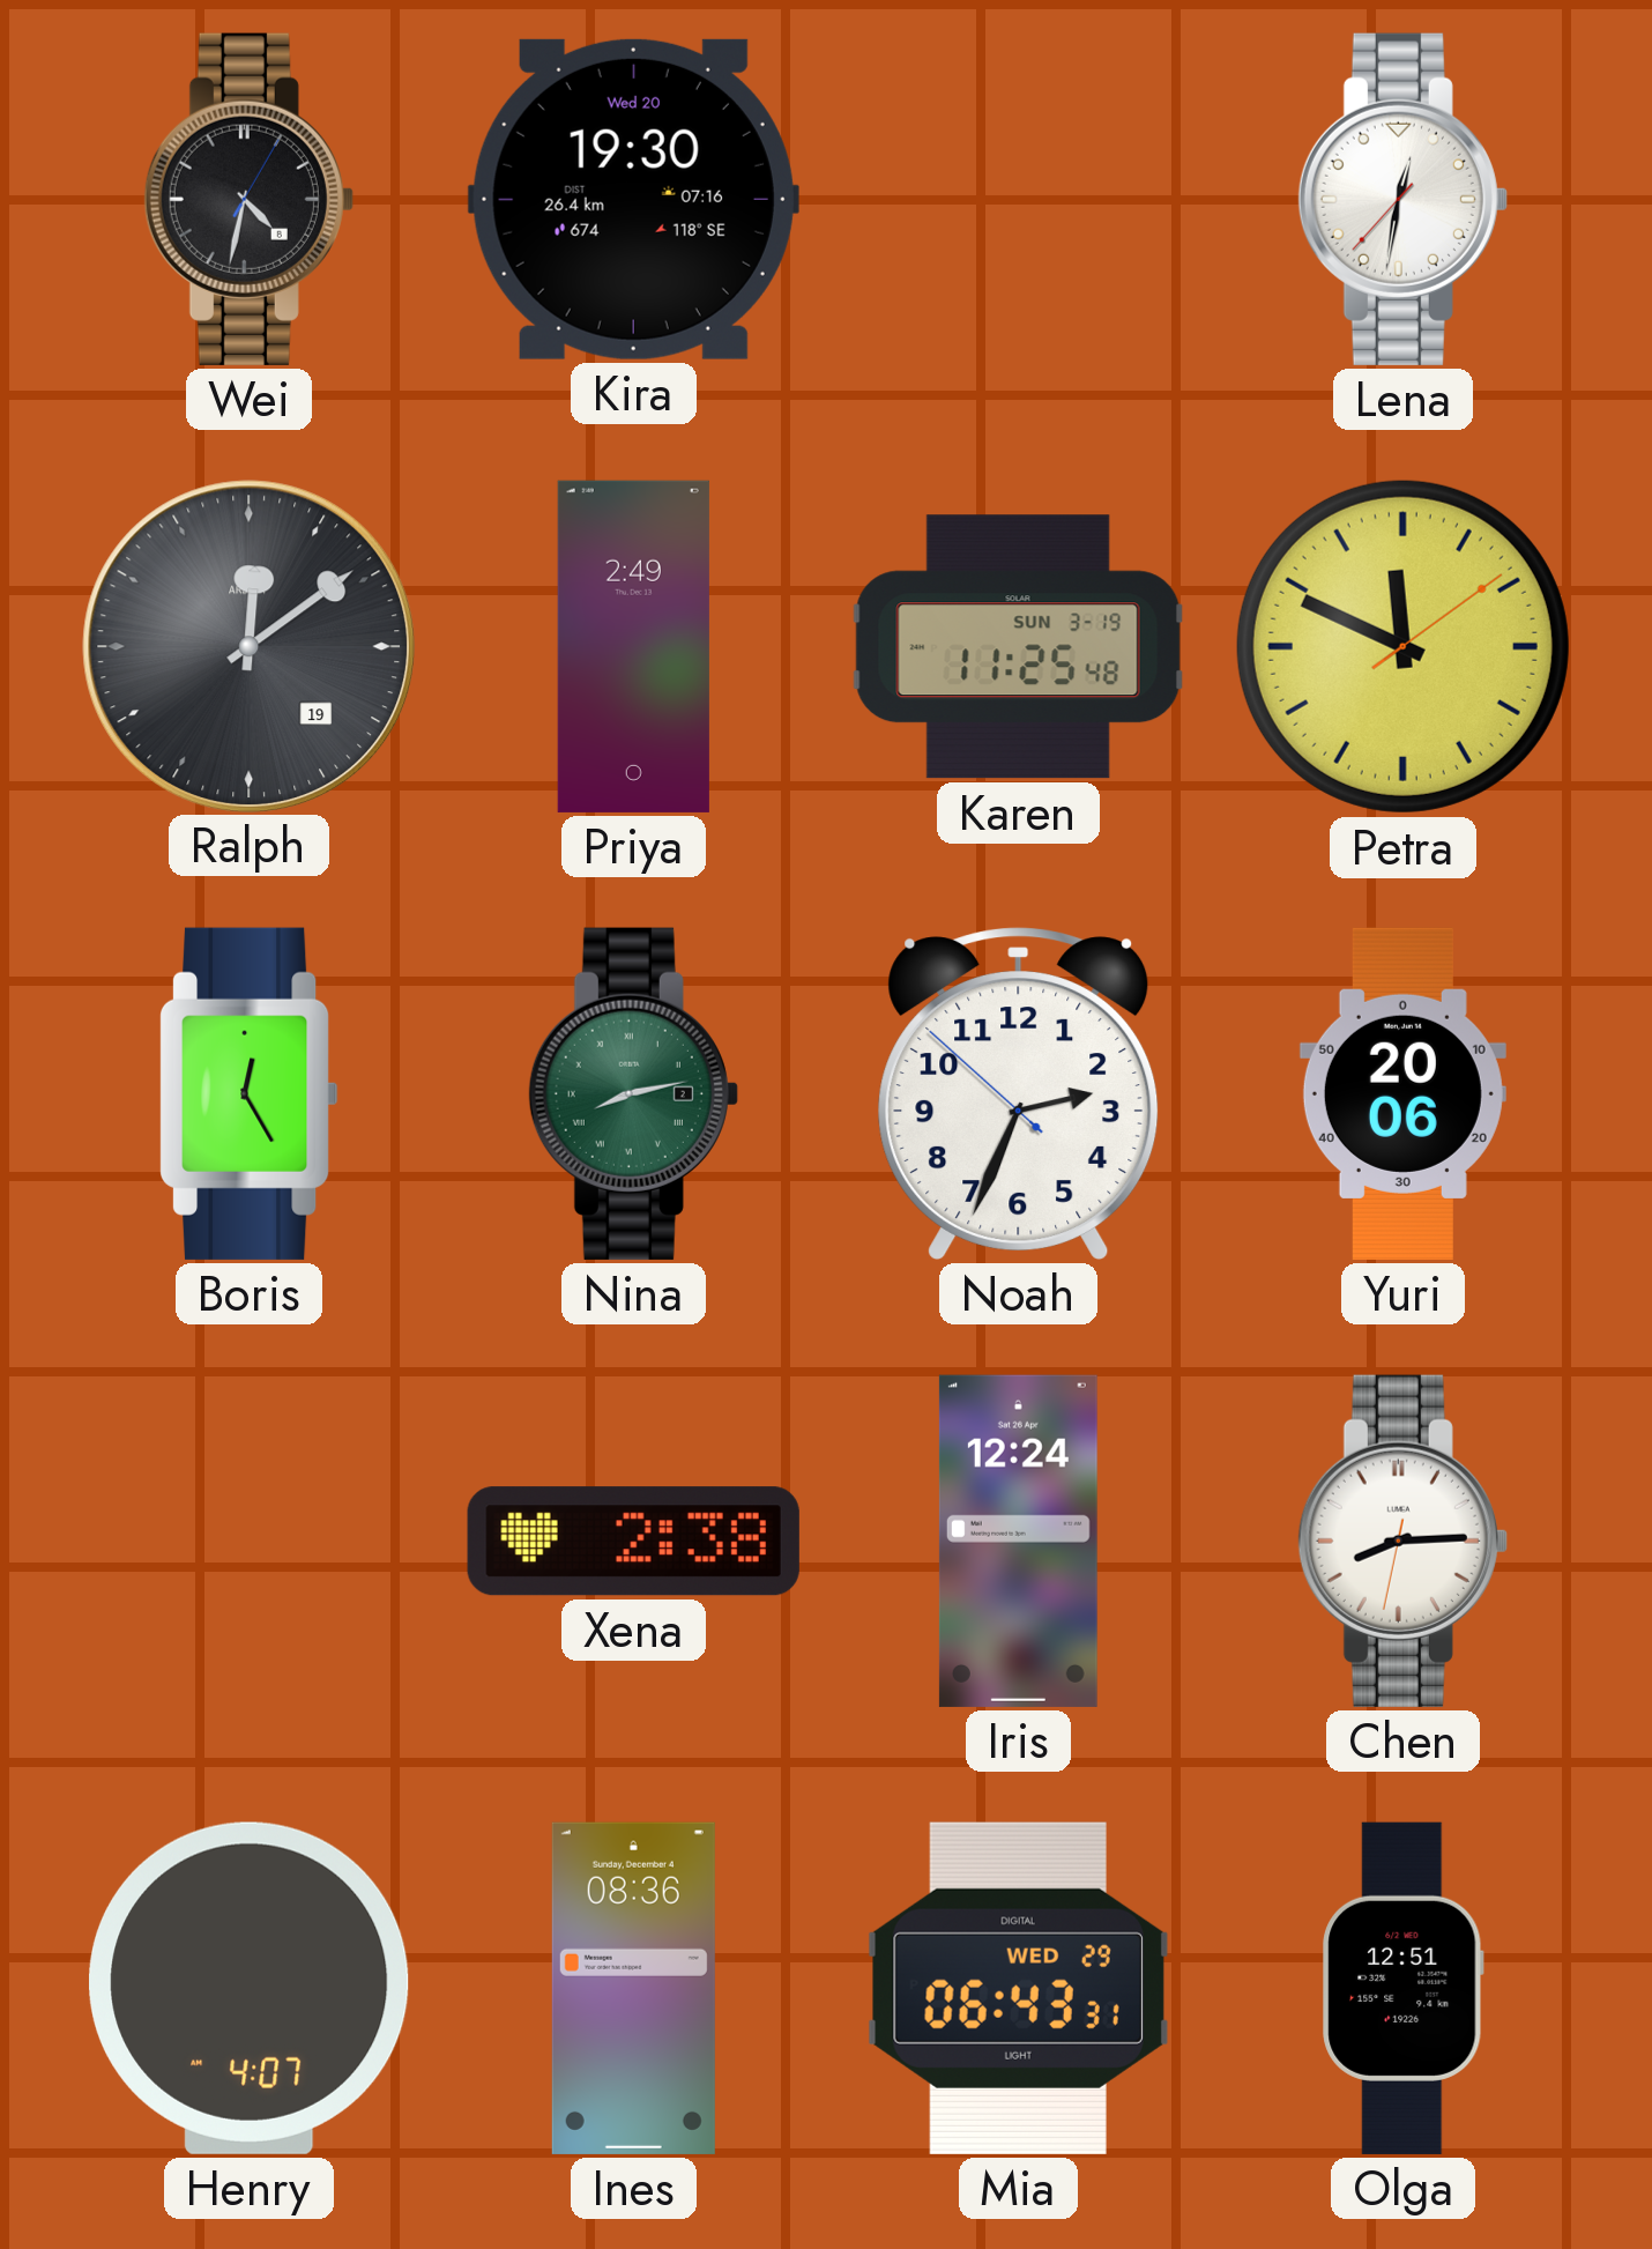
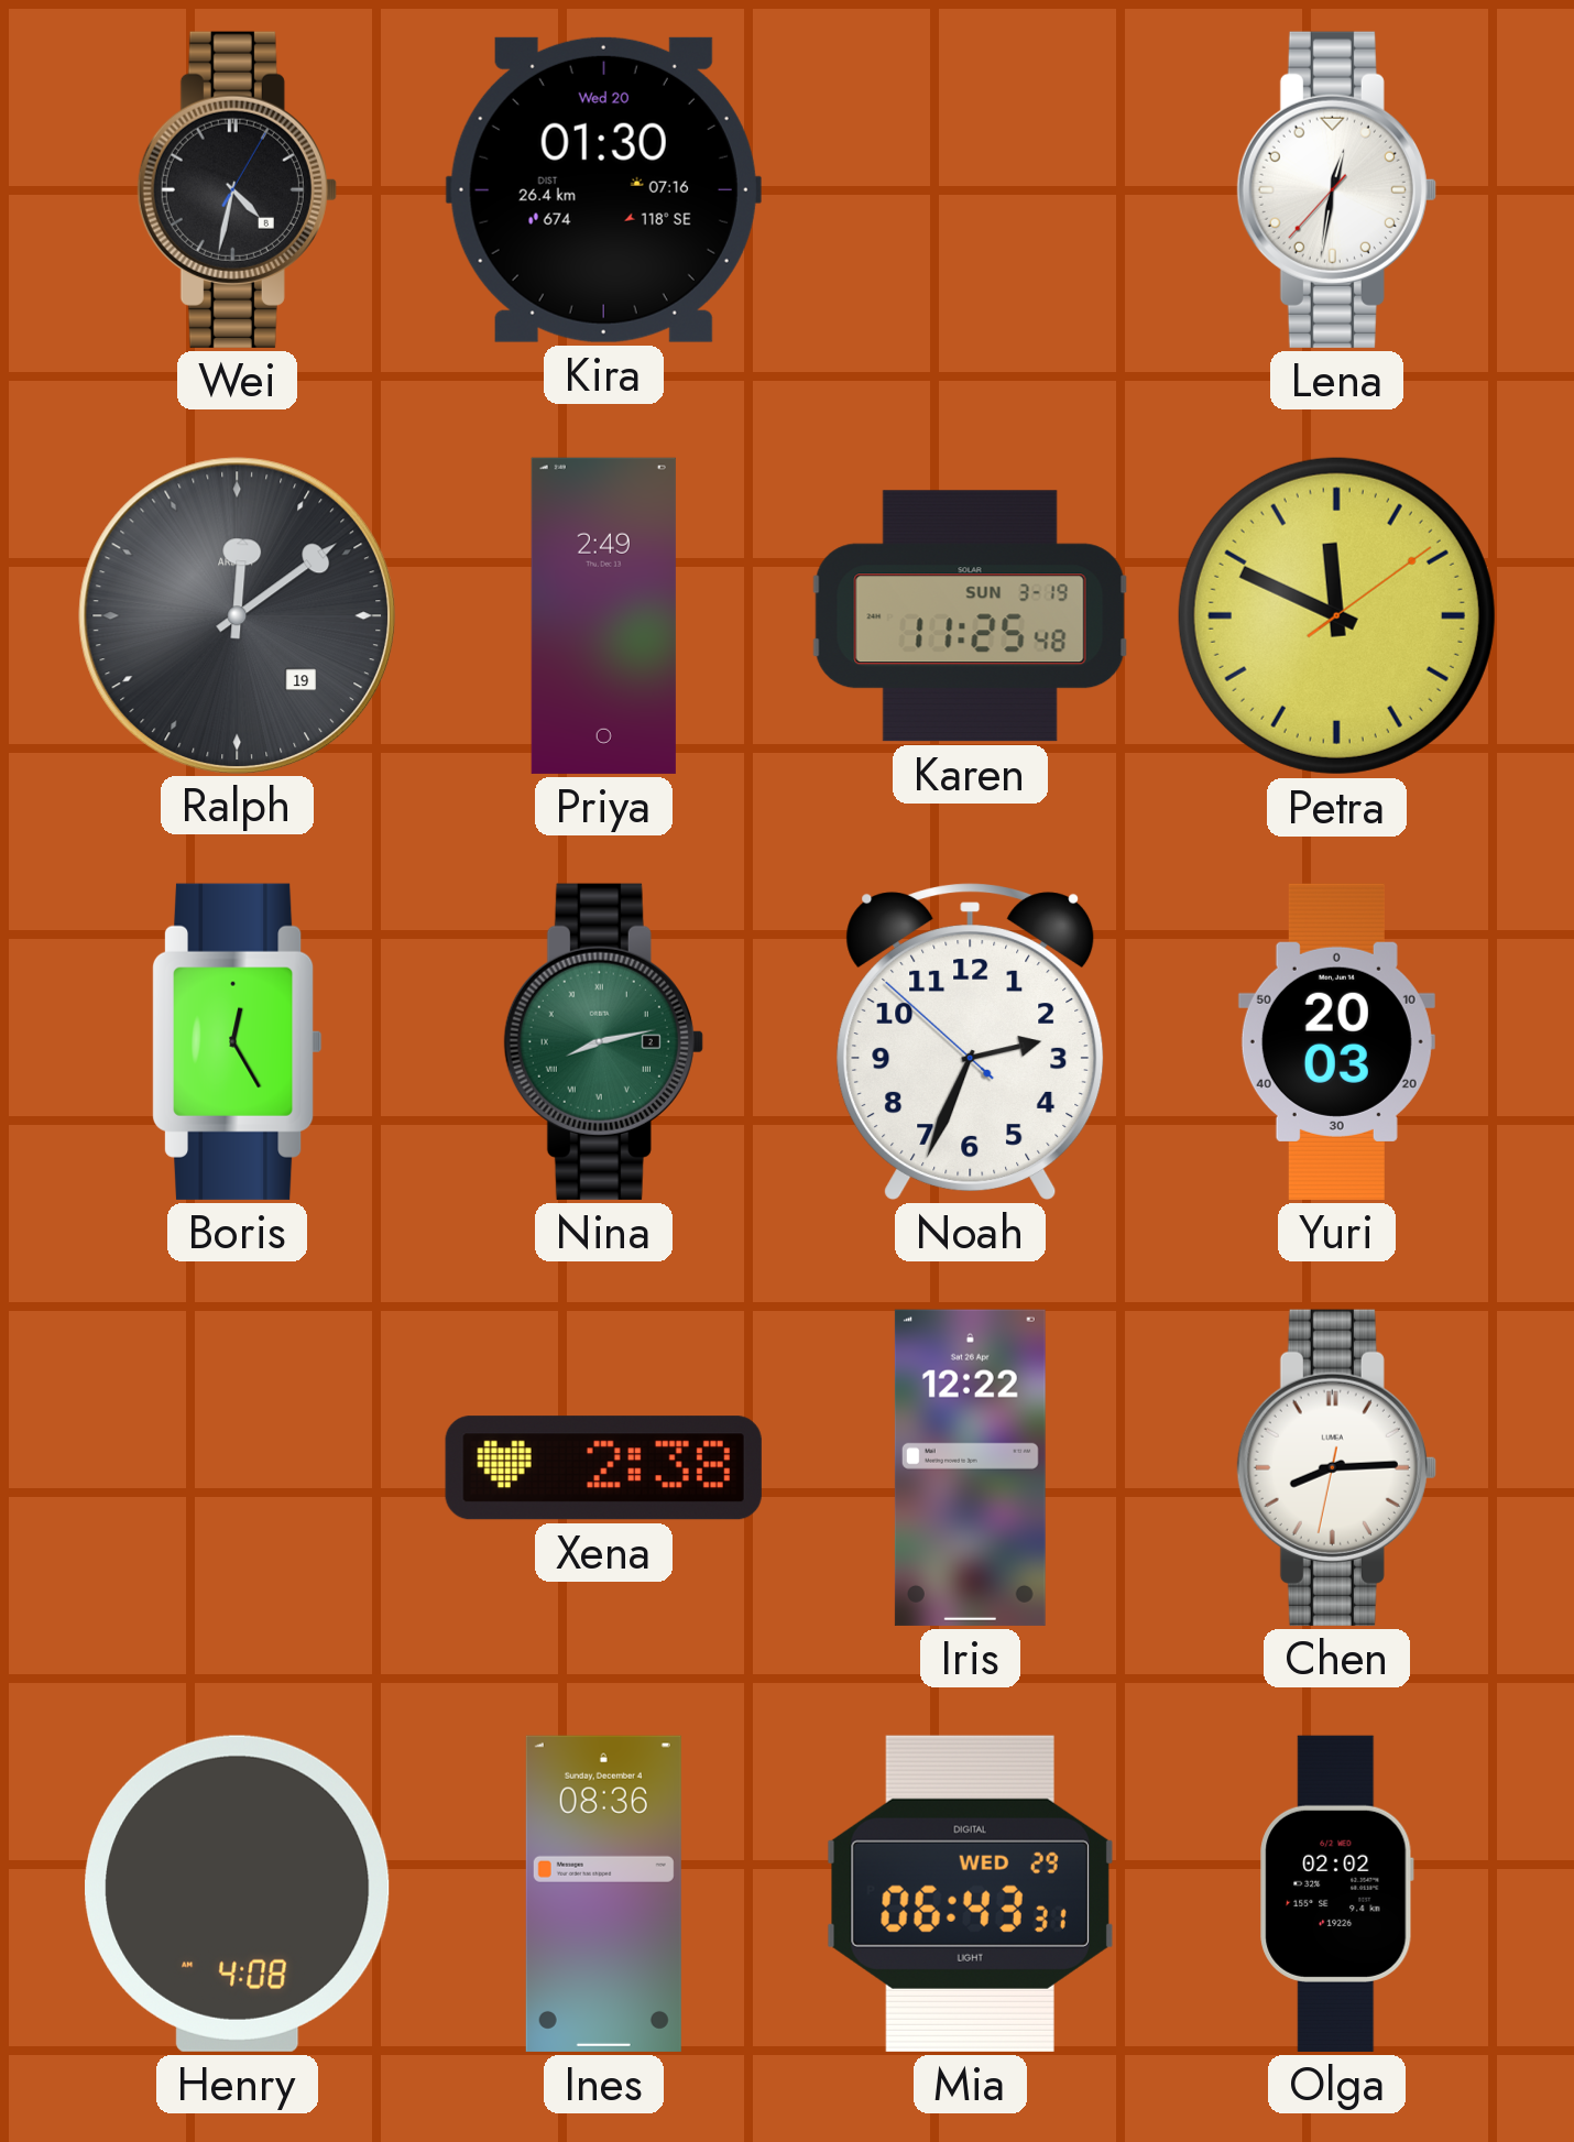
Kira: 19:30 -> 01:30 (603, 189)
Yuri: 20:06 -> 20:03 (1336, 1041)
Iris: 12:24 -> 12:22 (970, 1467)
Henry: 4:07 -> 4:08 (238, 1893)
Olga: 12:51 -> 02:02 (1337, 1893)
